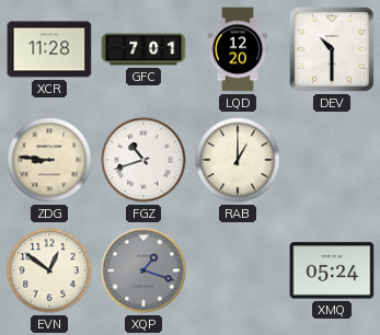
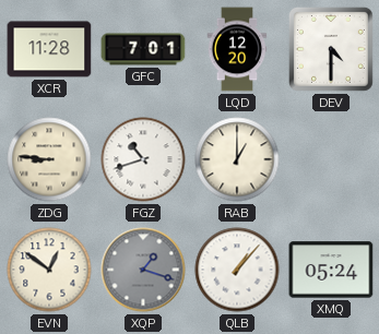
DEV: 10:30 -> 4:30 (331, 49)
QLB: none -> 1:07 (237, 270)
